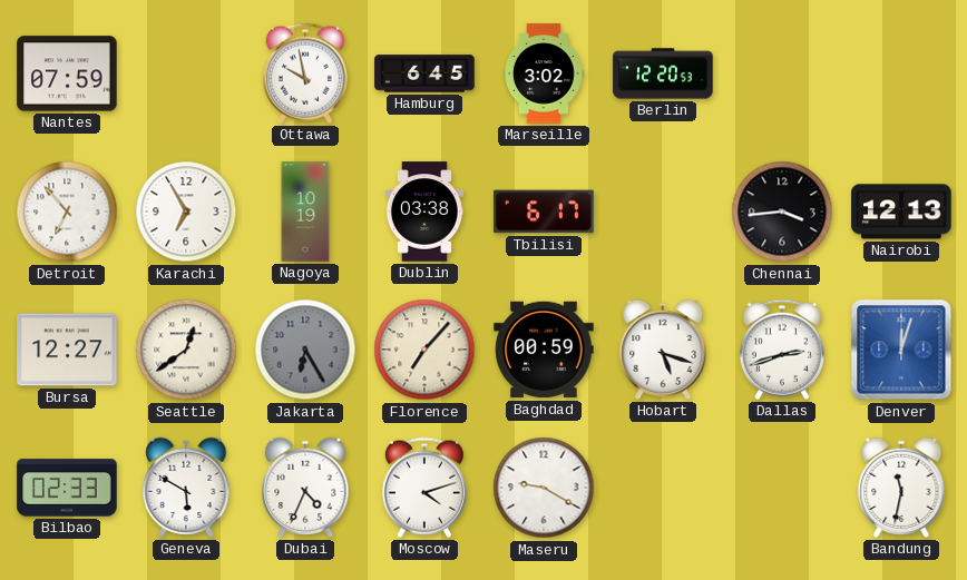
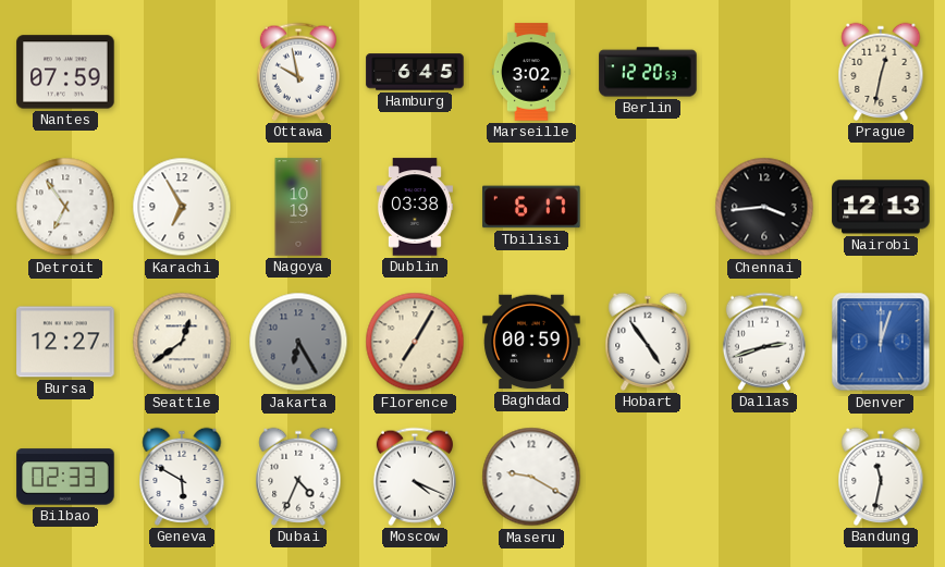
Prague: none -> 12:32 (881, 72)
Detroit: 6:53 -> 6:54 (65, 207)
Florence: 7:07 -> 7:05 (415, 342)
Hobart: 5:18 -> 4:54 (648, 342)
Moscow: 4:12 -> 4:19 (415, 477)
